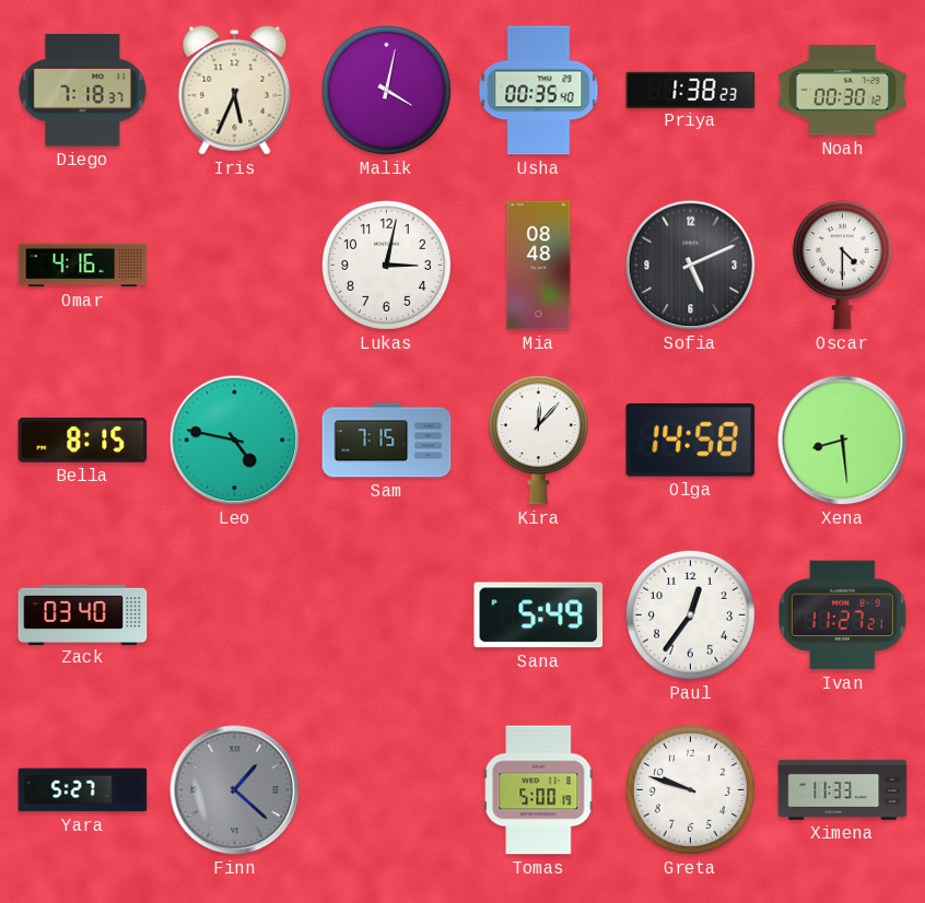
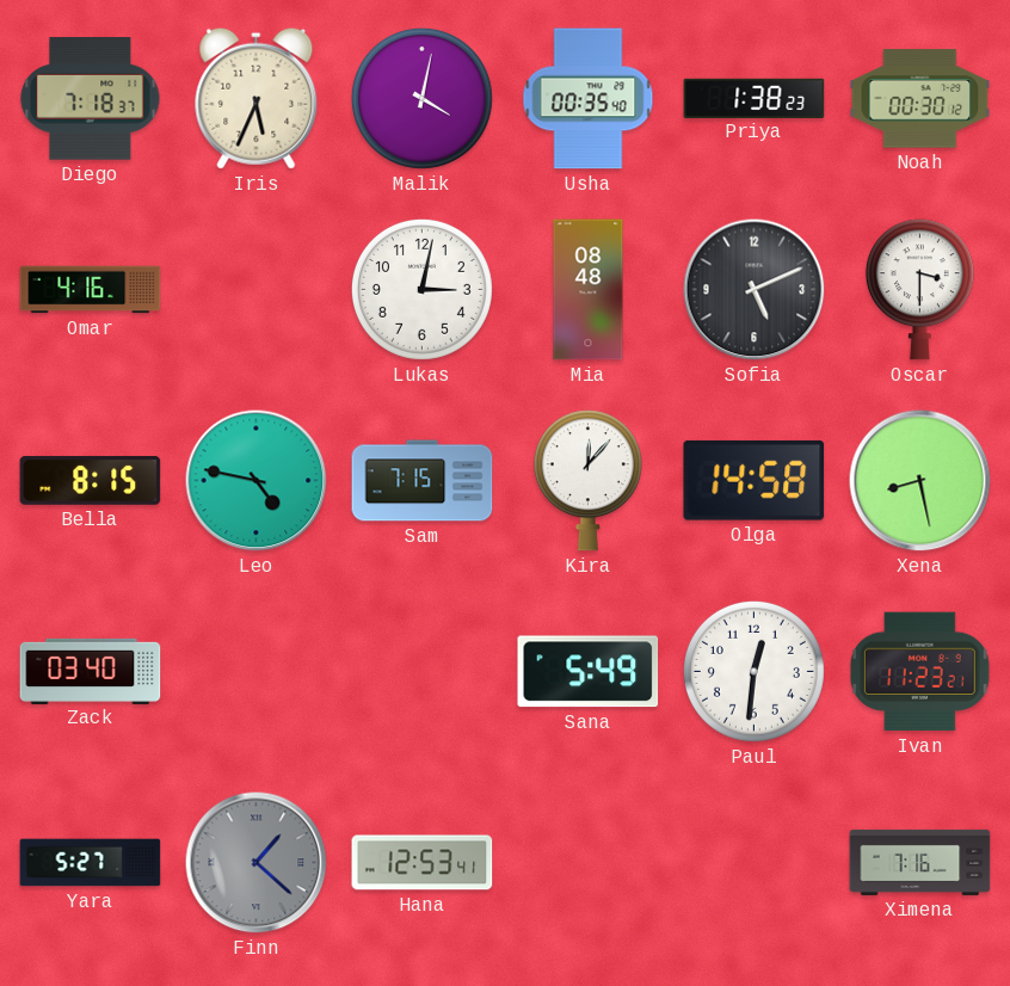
Oscar: 4:30 -> 3:30 (919, 290)
Xena: 8:29 -> 8:28 (920, 481)
Paul: 12:36 -> 12:31 (753, 671)
Ivan: 11:27 -> 11:23 (919, 672)
Hana: none -> 12:53 (423, 863)
Tomas: 5:00 -> none (539, 790)
Greta: 9:48 -> none (690, 789)
Ximena: 11:33 -> 7:16 (920, 862)
